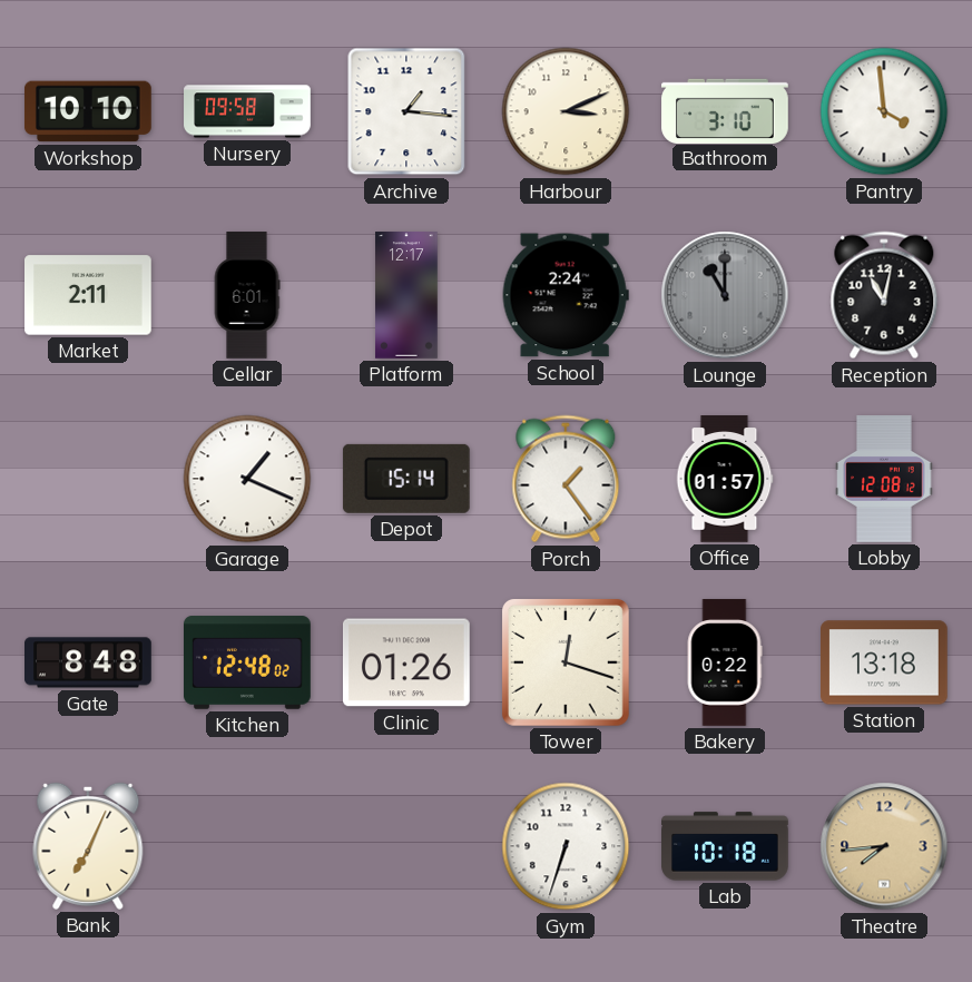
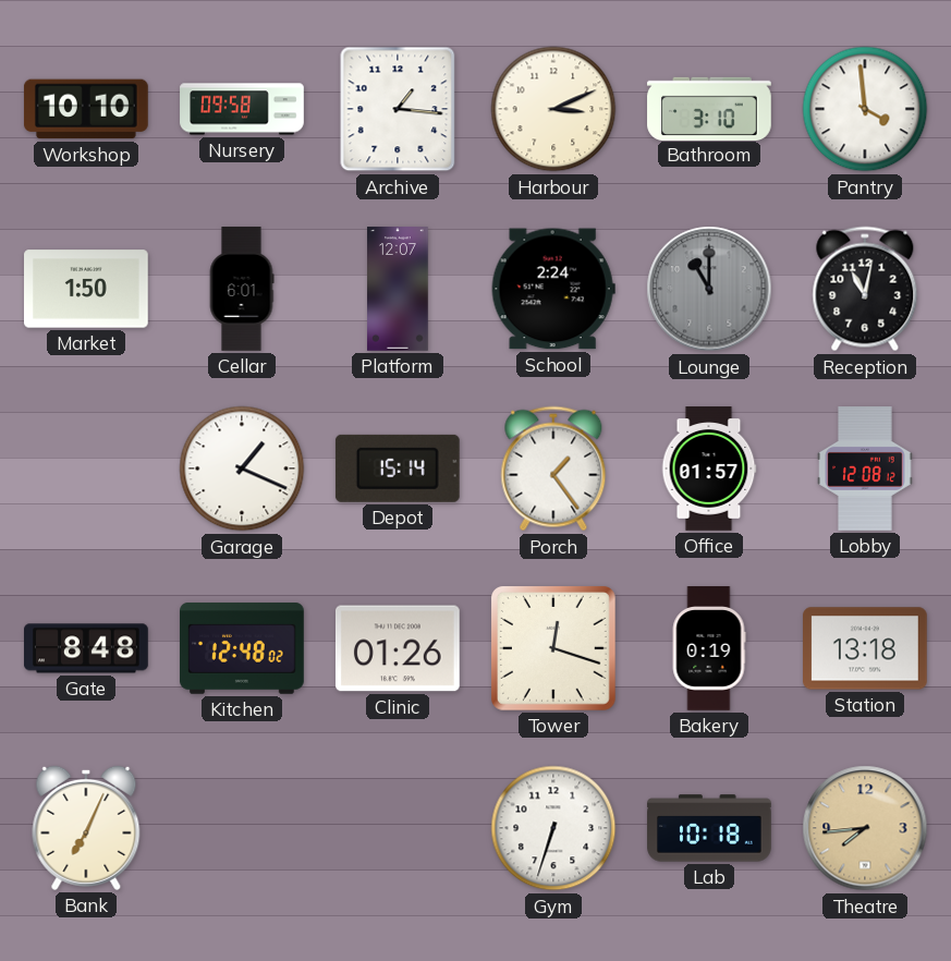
Market: 2:11 -> 1:50 (87, 289)
Platform: 12:17 -> 12:07 (398, 289)
Bakery: 0:22 -> 0:19 (709, 648)
